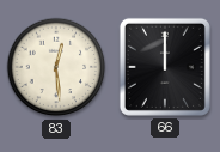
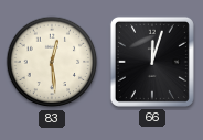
66: 12:00 -> 12:03 (152, 62)
